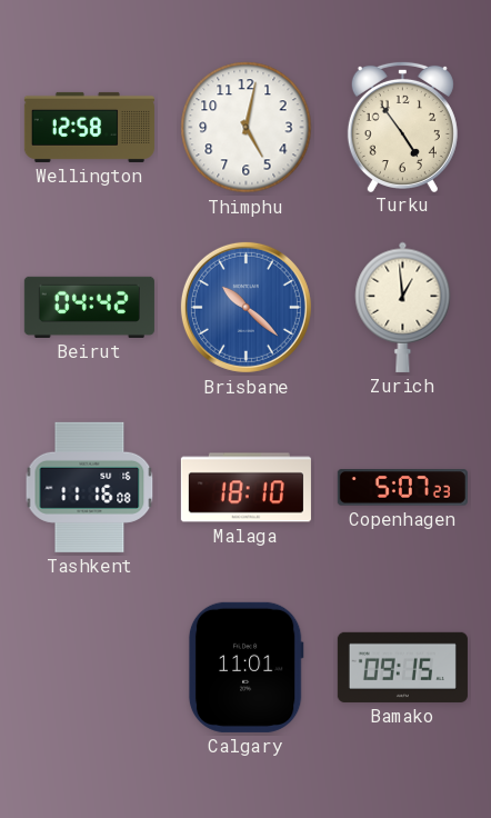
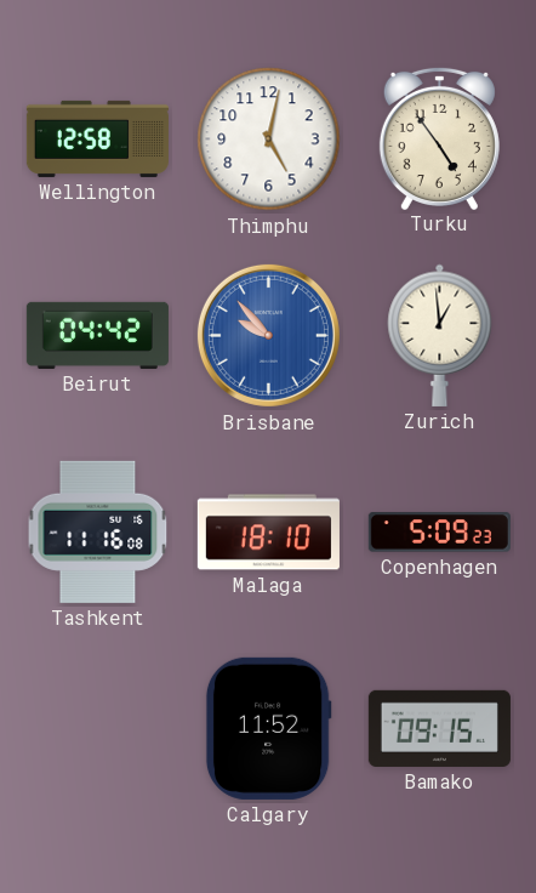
Brisbane: 10:22 -> 9:53 (268, 335)
Copenhagen: 5:07 -> 5:09 (439, 533)
Calgary: 11:01 -> 11:52 (268, 728)
